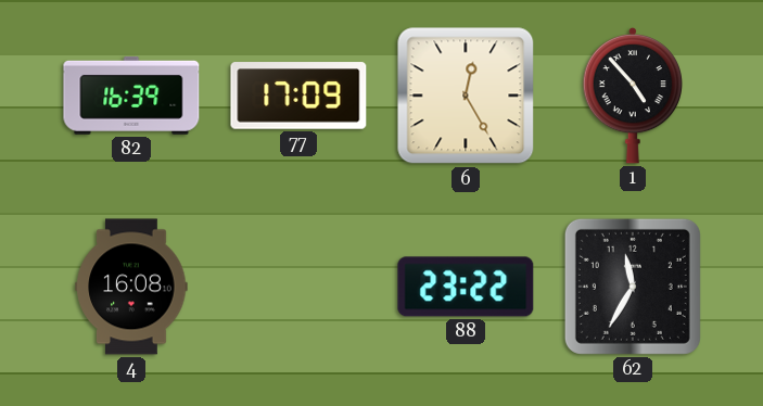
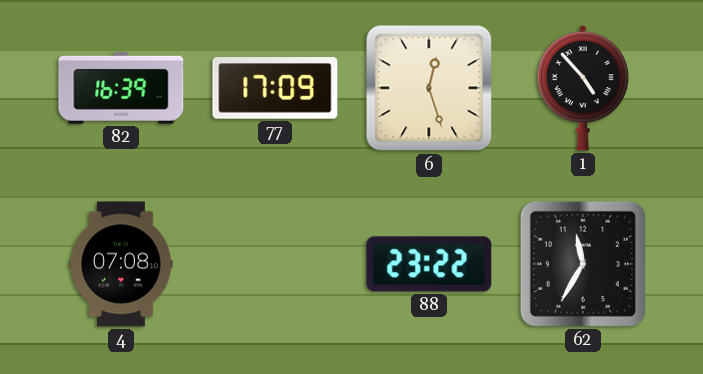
6: 12:25 -> 12:27 (429, 88)
4: 16:08 -> 07:08 (121, 264)
